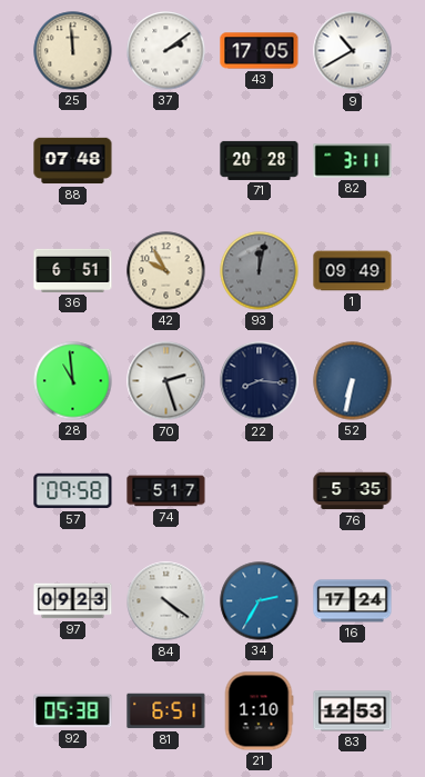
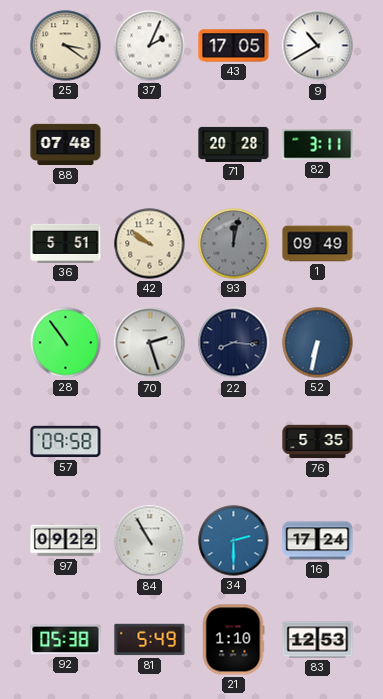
25: 11:59 -> 3:21 (66, 46)
37: 2:09 -> 2:04 (150, 46)
36: 6:51 -> 5:51 (66, 243)
42: 9:55 -> 9:51 (150, 244)
28: 10:59 -> 10:54 (66, 343)
74: 5:17 -> none (166, 491)
97: 09:23 -> 09:22 (66, 541)
84: 4:21 -> 10:55 (150, 541)
34: 2:35 -> 2:30 (234, 541)
81: 6:51 -> 5:49 (150, 640)
